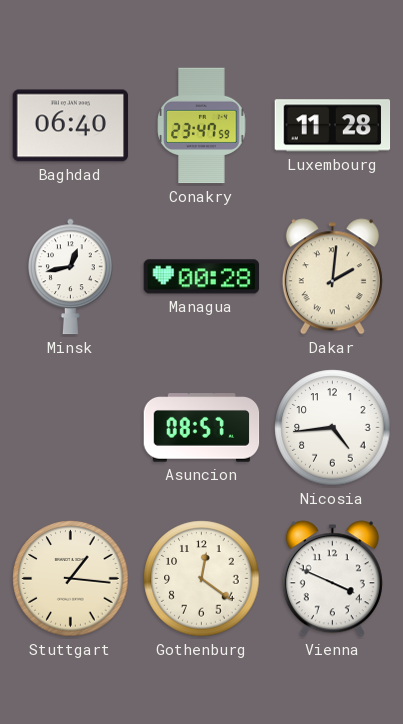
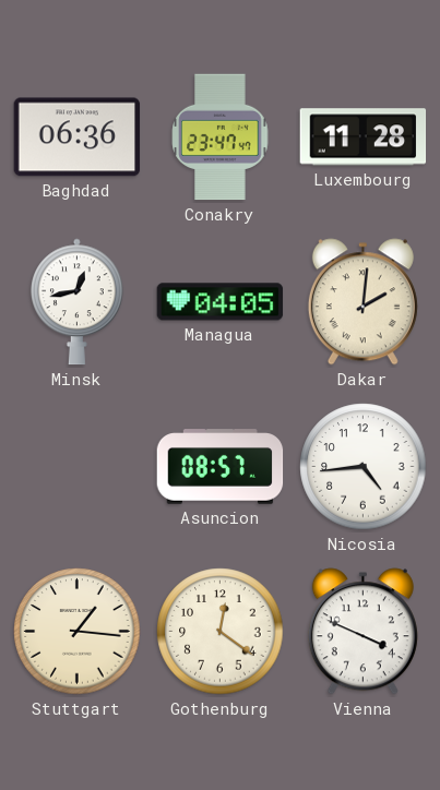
Baghdad: 06:40 -> 06:36 (78, 137)
Conakry: 23:47:59 -> 23:47:47 (221, 137)
Managua: 00:28 -> 04:05 (221, 302)
